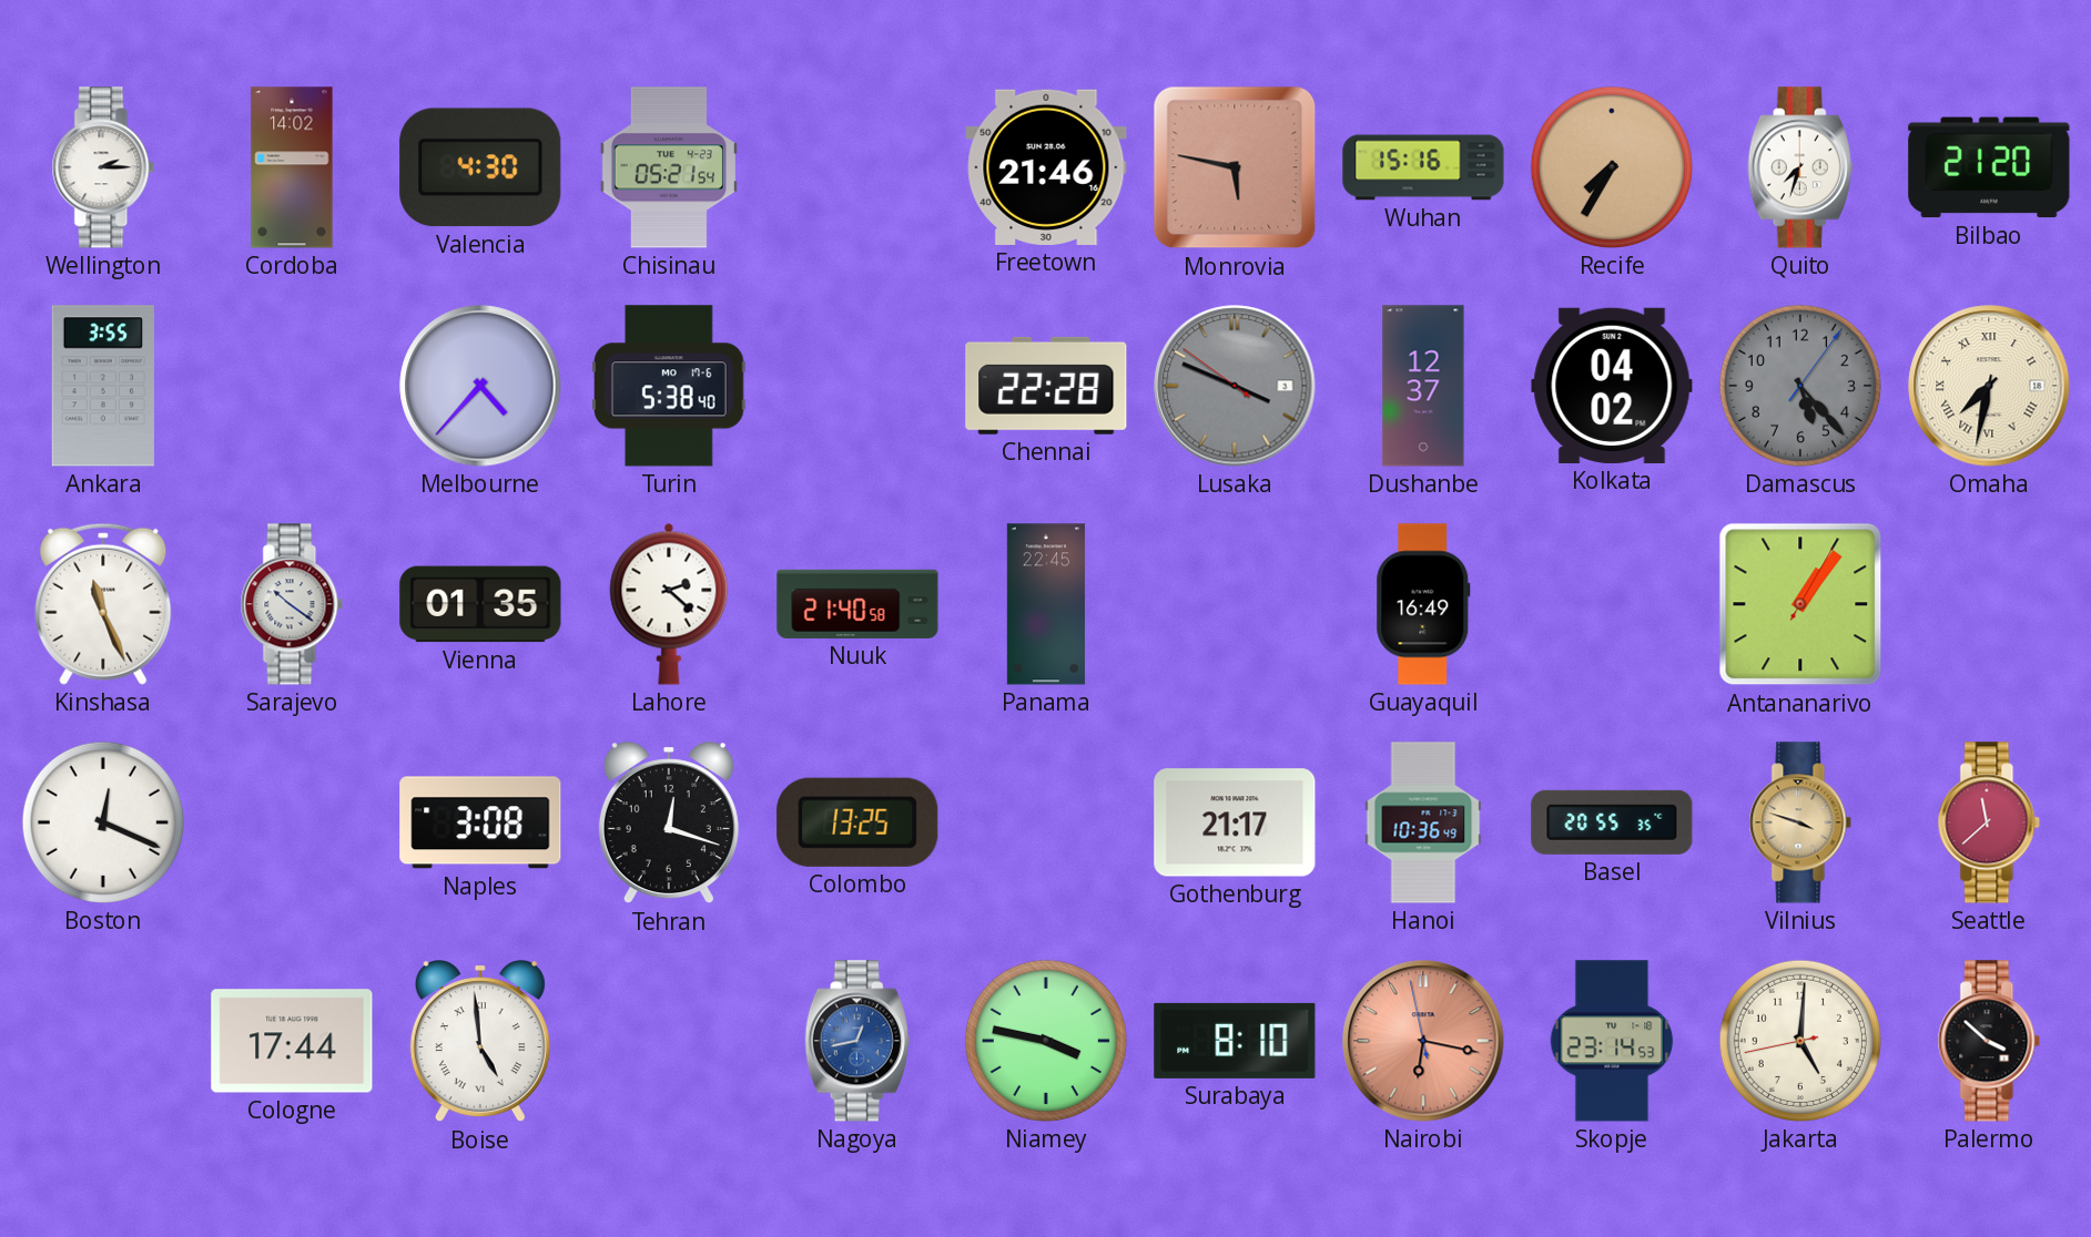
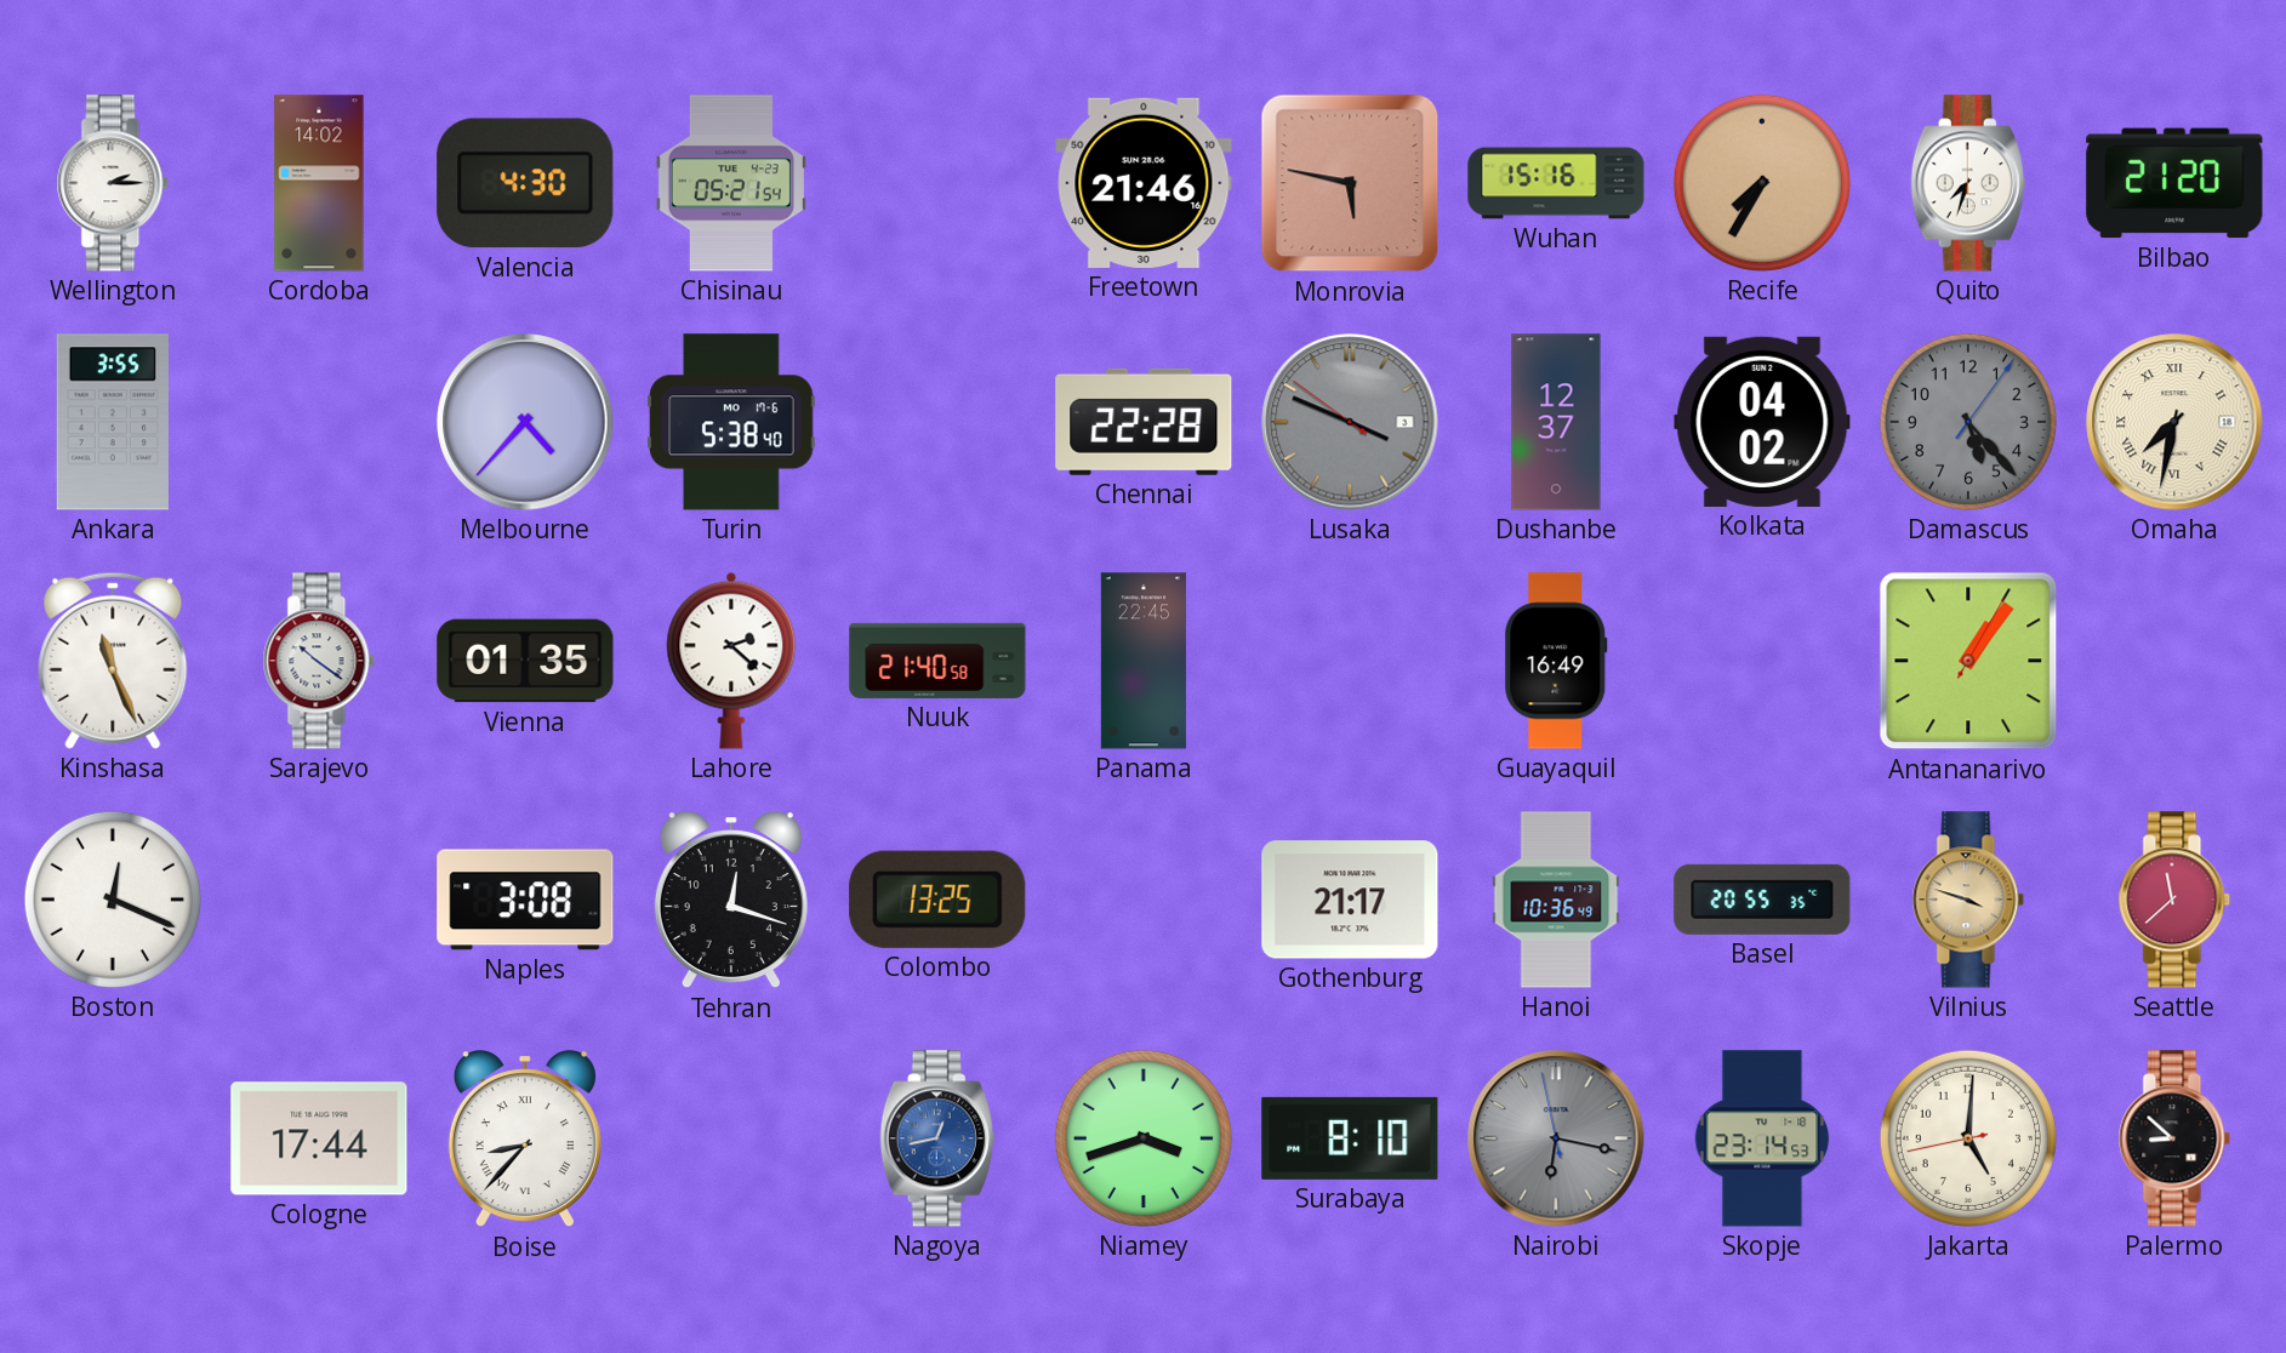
Boise: 4:59 -> 8:37 (525, 1140)
Niamey: 3:47 -> 3:42 (1144, 1138)
Nairobi dial: salmon -> grey (1556, 1138)
Palermo: 3:52 -> 8:52 (2174, 1138)
